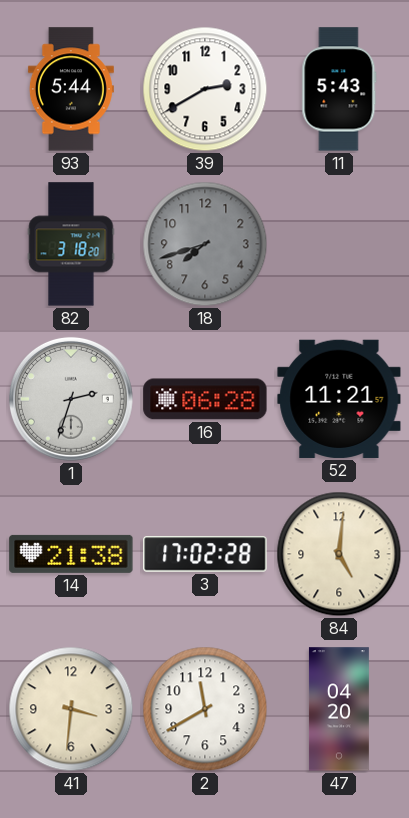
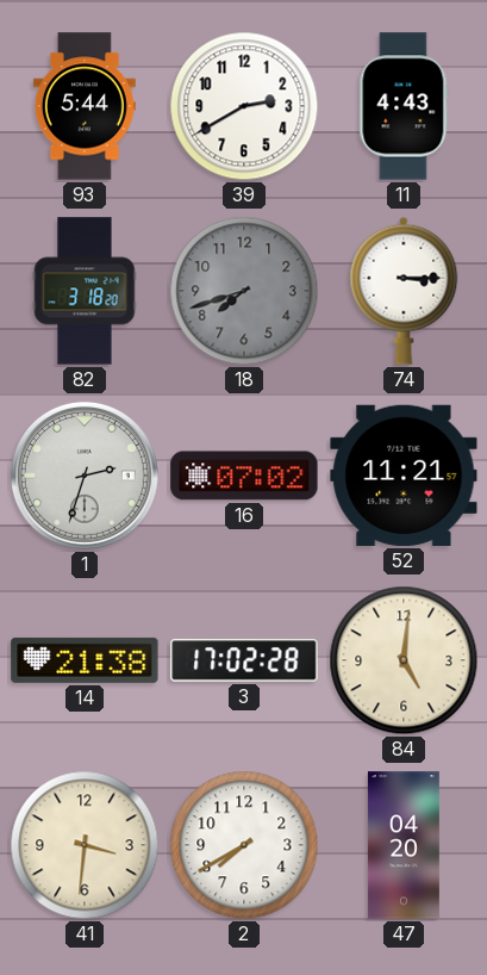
11: 5:43 -> 4:43 (404, 106)
74: none -> 3:15 (404, 291)
16: 06:28 -> 07:02 (244, 476)
2: 11:40 -> 7:40 (244, 845)
